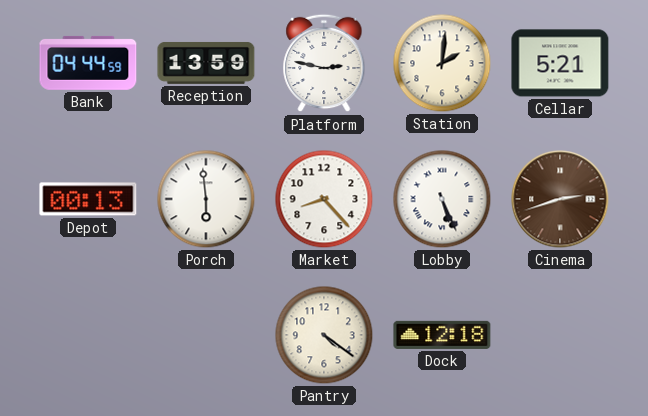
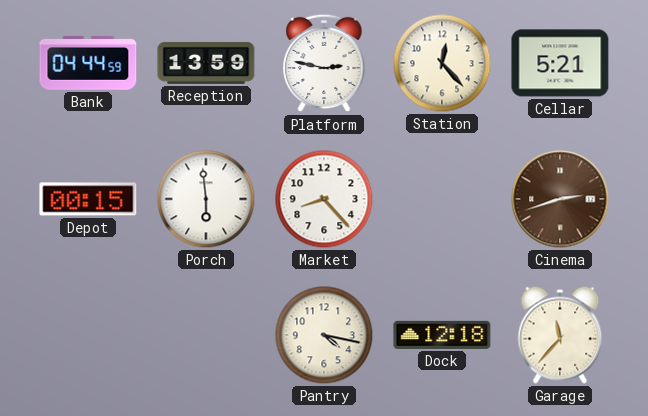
Station: 2:01 -> 12:23 (442, 63)
Depot: 00:13 -> 00:15 (88, 199)
Lobby: 5:26 -> none (442, 199)
Pantry: 4:21 -> 4:17 (324, 335)
Garage: none -> 11:37 (560, 335)
